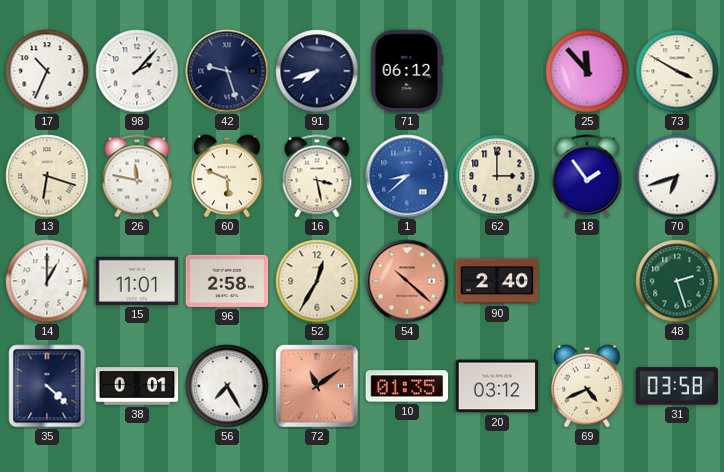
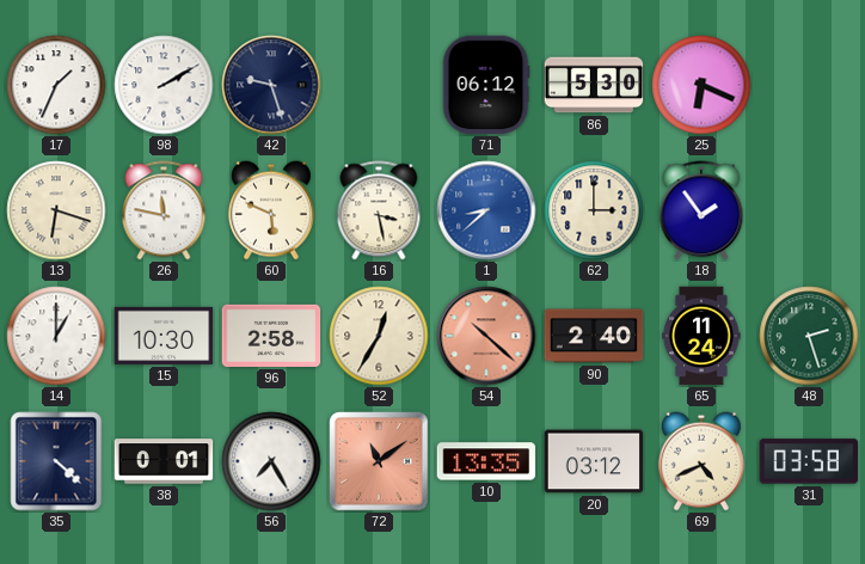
17: 10:34 -> 1:34 (56, 85)
98: 2:07 -> 2:10 (164, 85)
91: 7:42 -> none (317, 71)
86: none -> 5:30 (594, 85)
25: 11:53 -> 6:19 (701, 85)
73: 3:50 -> none (677, 71)
70: 6:42 -> none (677, 176)
15: 11:01 -> 10:30 (164, 336)
65: none -> 11:24 (701, 336)
10: 01:35 -> 13:35 (486, 461)
